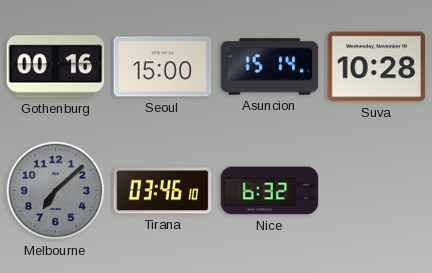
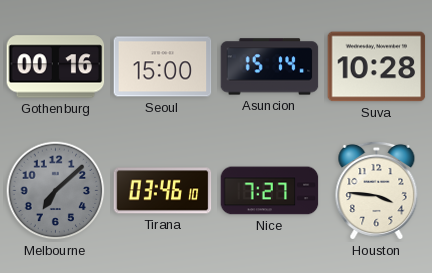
Nice: 6:32 -> 7:27 (270, 191)
Houston: none -> 3:46 (377, 190)
